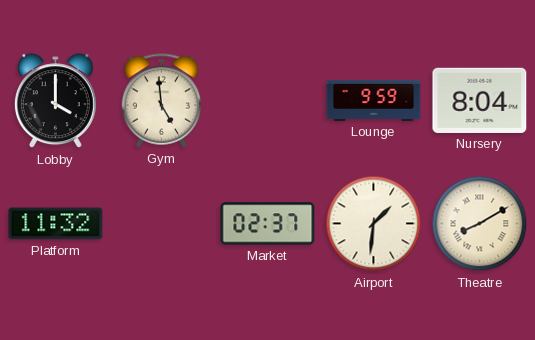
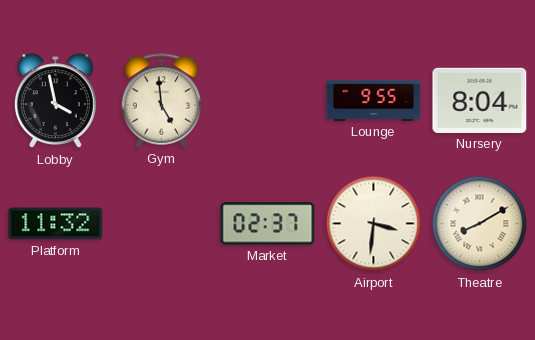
Lobby: 4:00 -> 3:58 (55, 101)
Lounge: 9:59 -> 9:55 (374, 100)
Airport: 1:31 -> 3:31 (374, 224)
